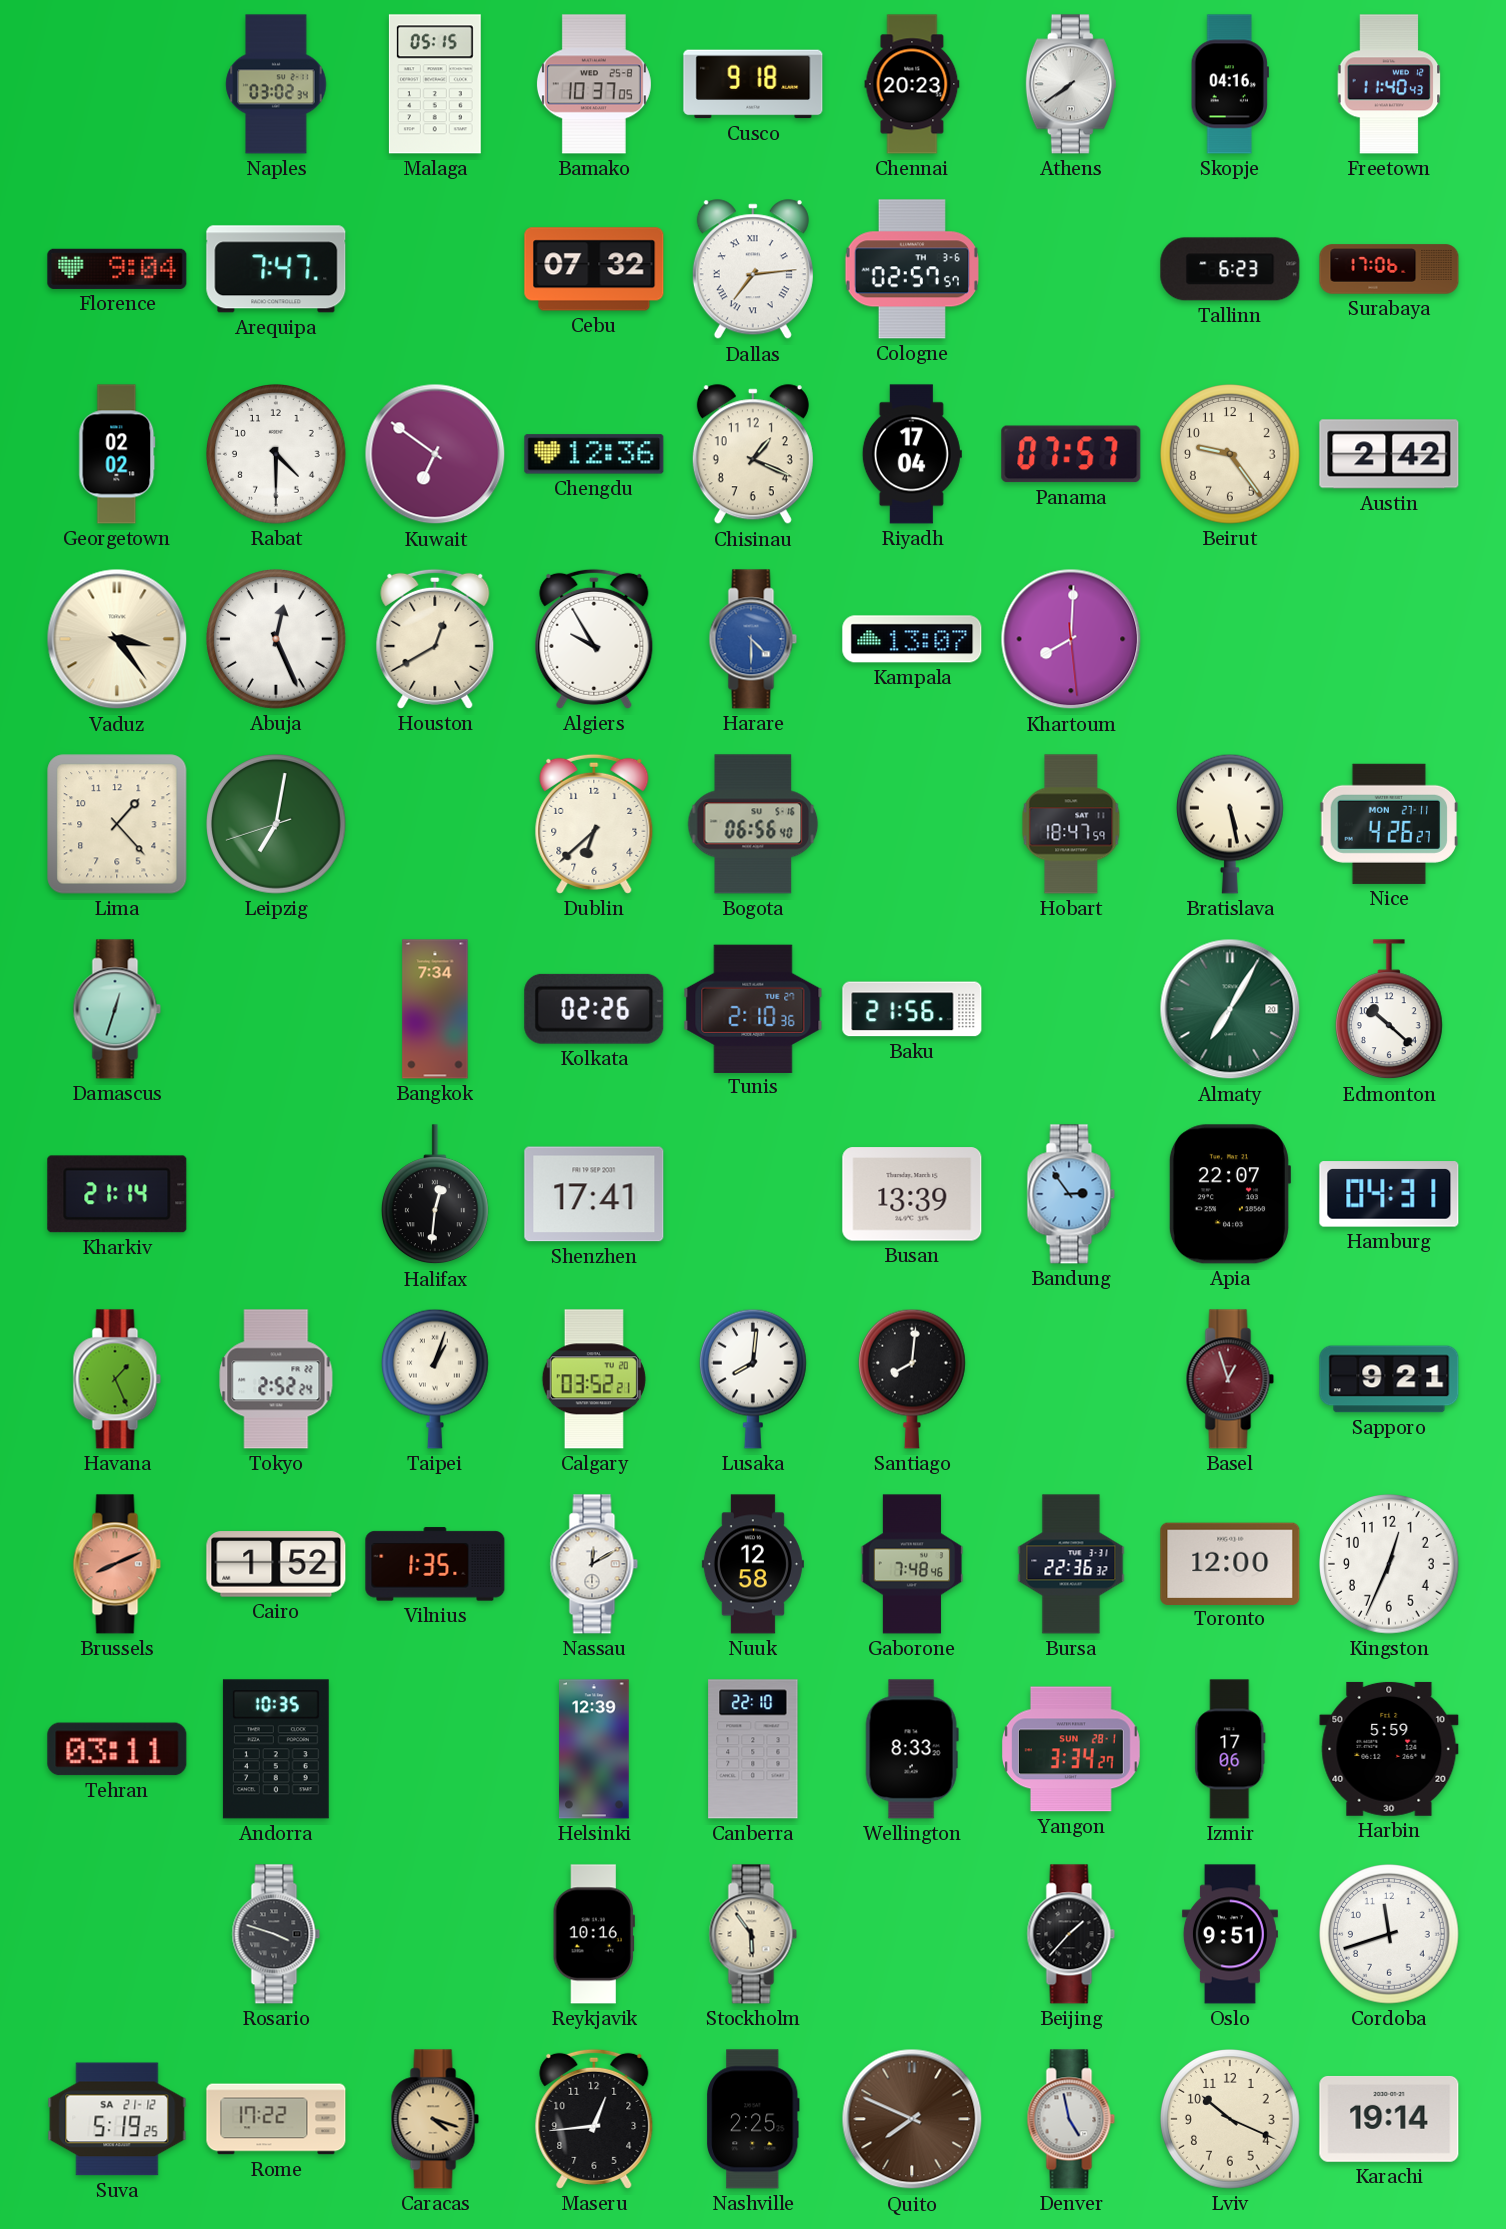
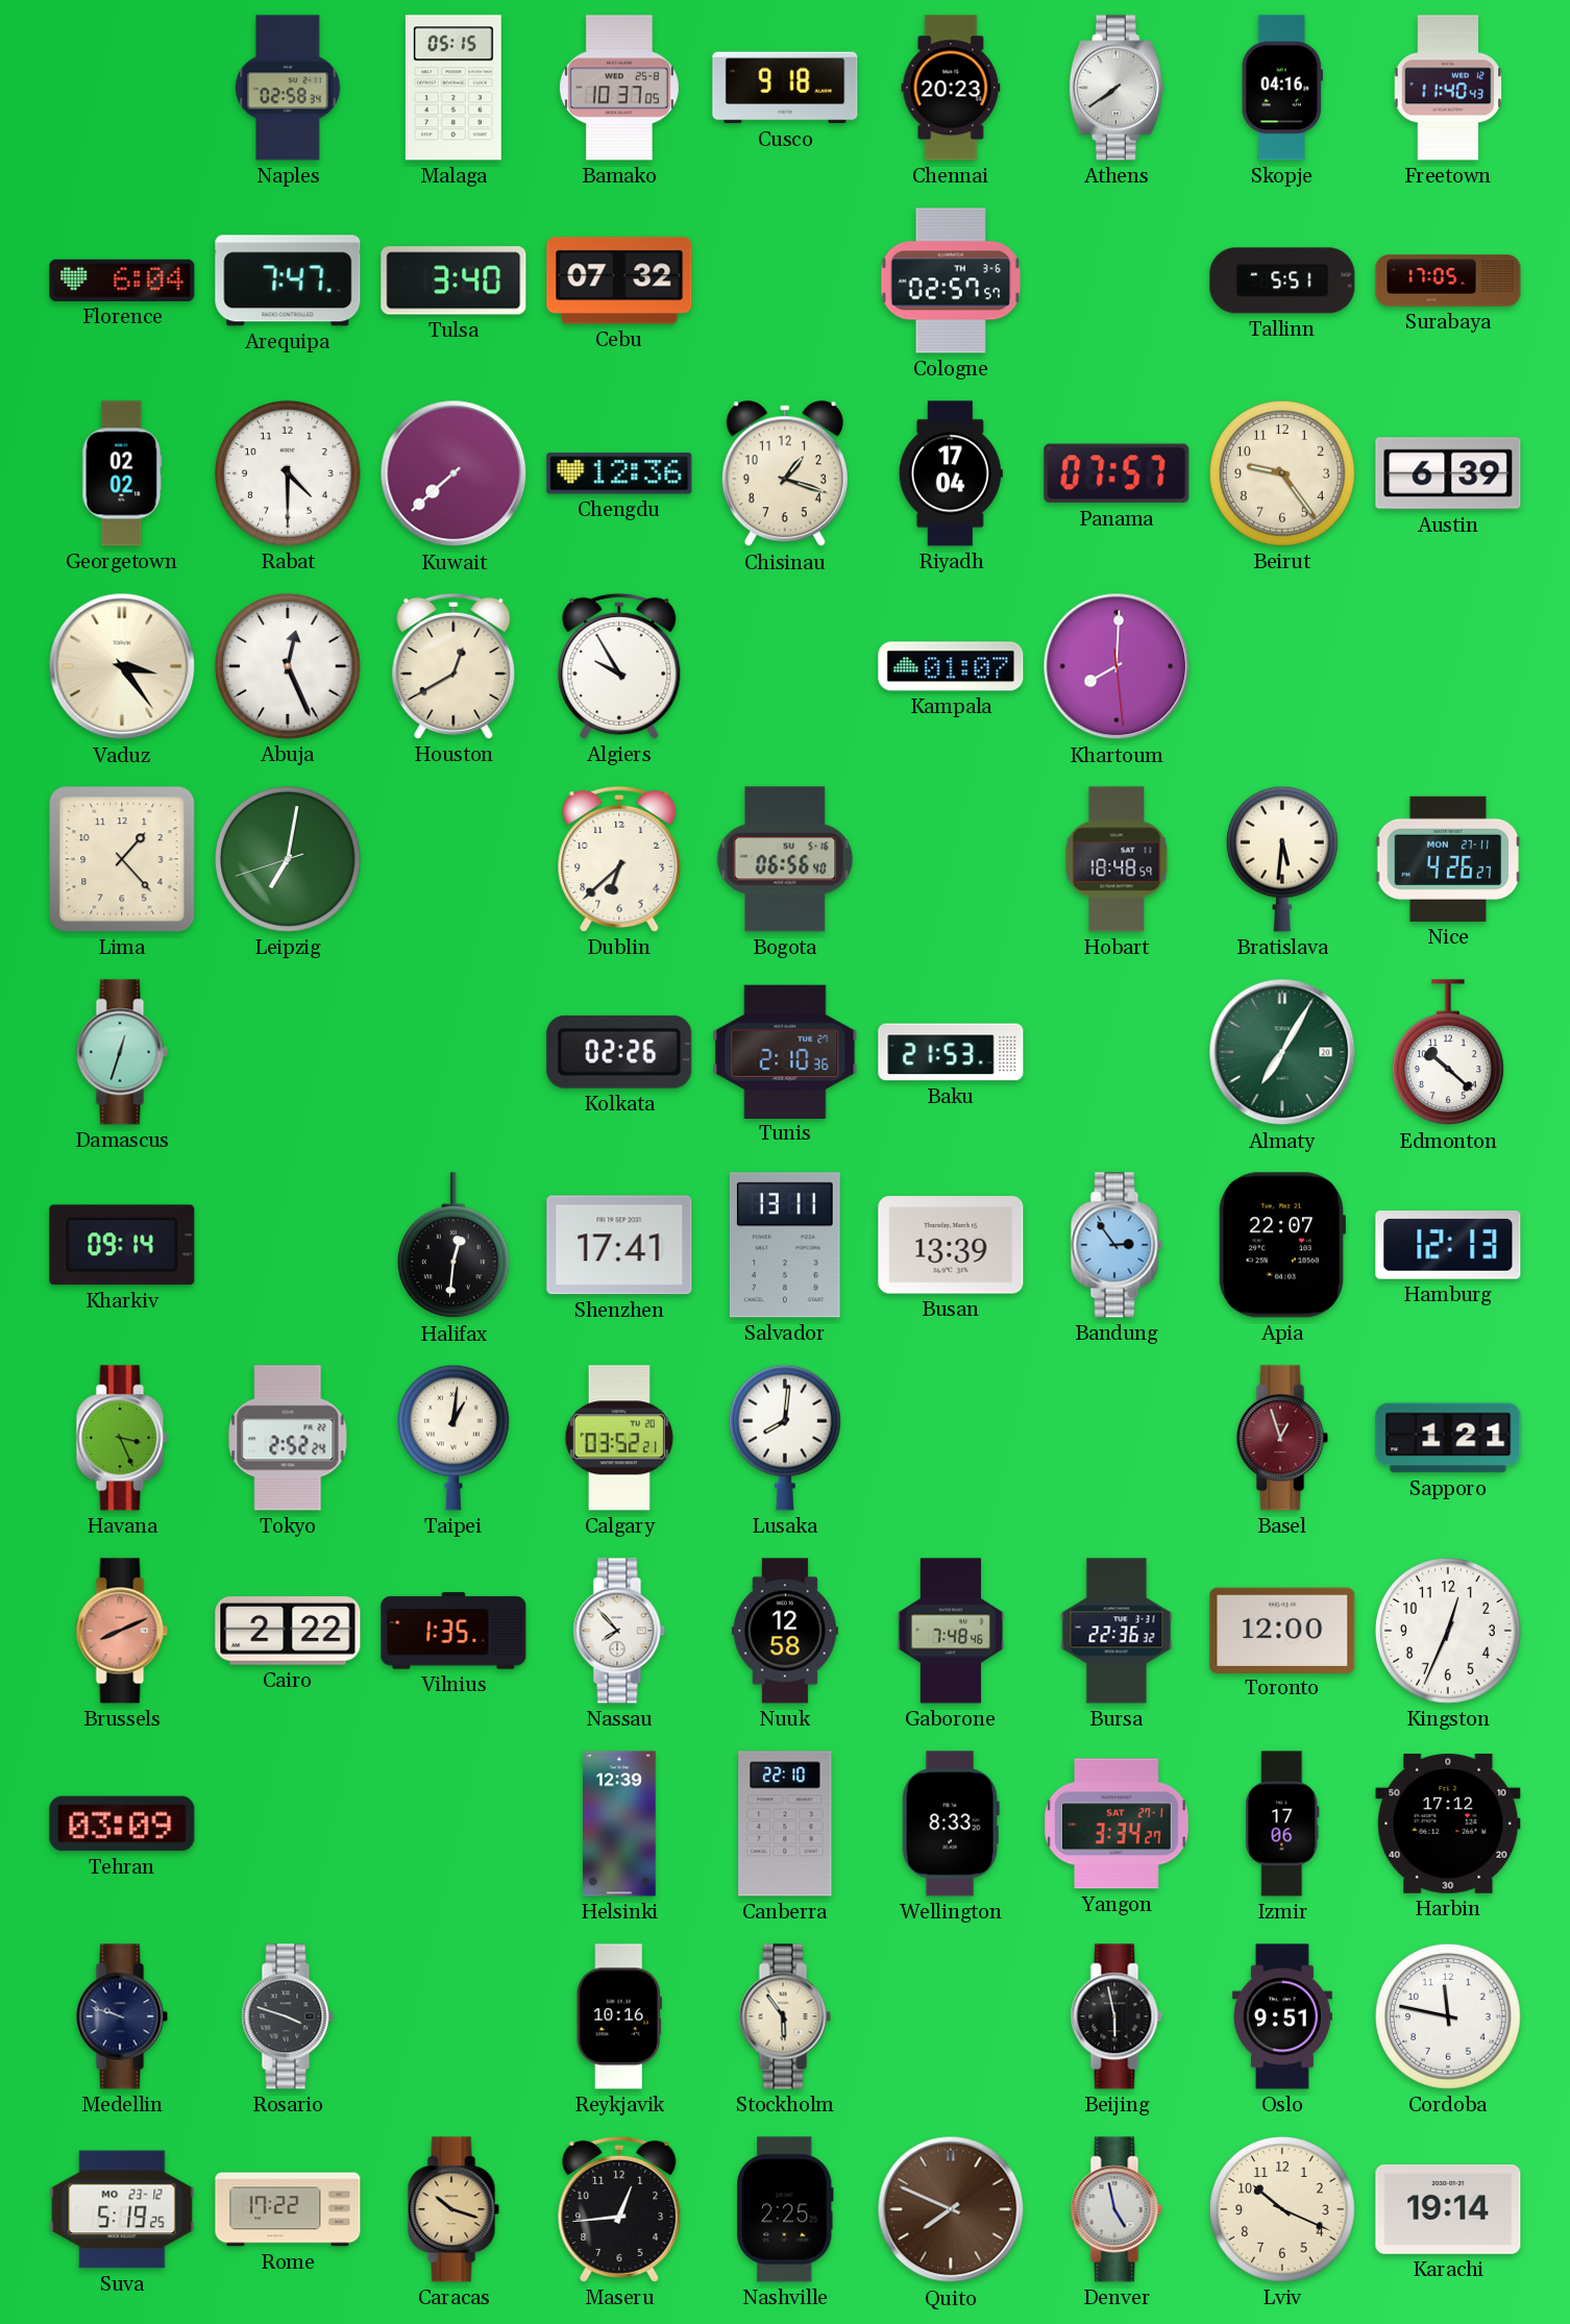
Naples: 03:02 -> 02:58 (288, 88)
Florence: 9:04 -> 6:04 (122, 280)
Tulsa: none -> 3:40 (453, 280)
Dallas: 7:14 -> none (753, 270)
Tallinn: 6:23 -> 5:51 (1282, 280)
Surabaya: 17:06 -> 17:05 (1448, 280)
Kuwait: 6:51 -> 7:38 (453, 473)
Chisinau: 1:19 -> 1:18 (785, 474)
Austin: 2:42 -> 6:39 (1448, 473)
Harare: 4:30 -> none (753, 639)
Kampala: 13:07 -> 01:07 (951, 666)
Hobart: 18:47 -> 18:48 (1117, 859)
Bratislava: 5:28 -> 5:31 (1282, 859)
Bangkok: 7:34 -> none (435, 1009)
Baku: 21:56 -> 21:53 (951, 1052)
Kharkiv: 21:14 -> 09:14 (122, 1245)
Salvador: none -> 13:11 (785, 1245)
Hamburg: 04:31 -> 12:13 (1448, 1245)
Havana: 1:26 -> 3:26 (122, 1438)
Taipei: 1:03 -> 1:01 (453, 1438)
Santiago: 8:01 -> none (912, 1379)
Sapporo: 9:21 -> 1:21 (1448, 1438)
Cairo: 1:52 -> 2:22 (288, 1631)
Nassau: 12:10 -> 7:53 (619, 1631)
Tehran: 03:11 -> 03:09 (122, 1824)
Andorra: 10:35 -> none (276, 1749)
Yangon date: SUN 28-1 -> SAT 27-1 (1117, 1824)
Harbin: 5:59 -> 17:12 (1448, 1824)
Medellin: none -> 9:48 (122, 2016)
Beijing: 1:37 -> 5:58 (1117, 2016)
Cordoba: 11:42 -> 11:47 (1449, 2017)
Suva date: SA 21-12 -> MO 23-12 (122, 2209)
Caracas: 4:18 -> 10:18 (453, 2209)
